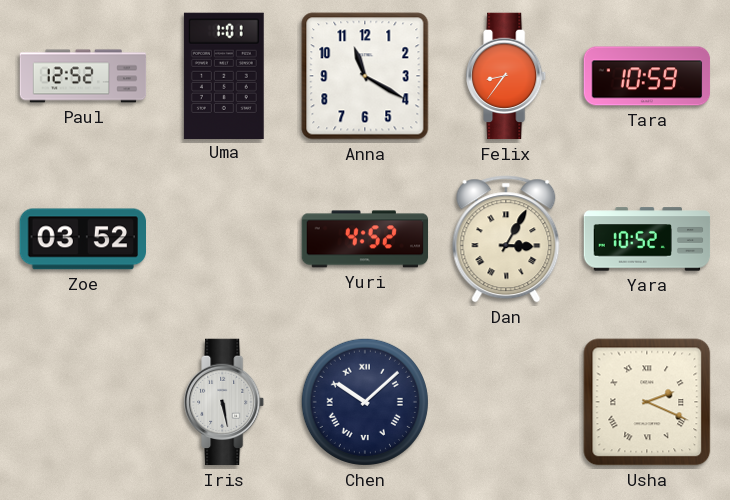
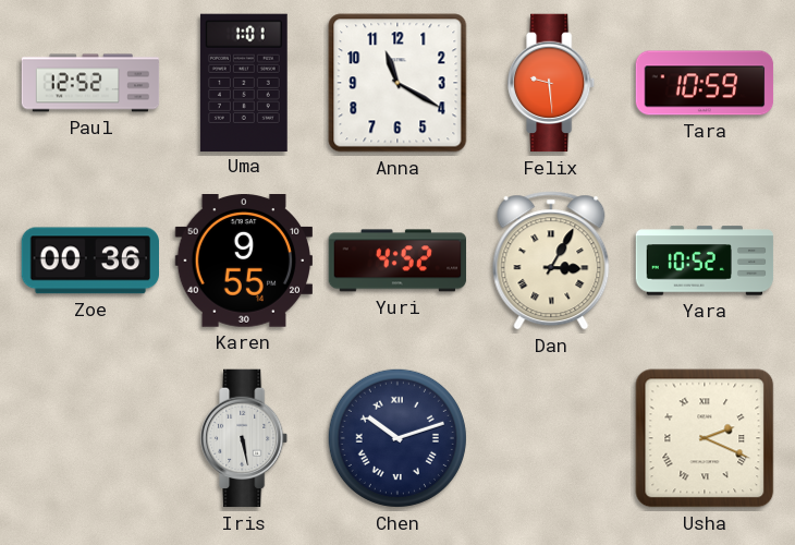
Felix: 8:36 -> 9:29 (552, 83)
Zoe: 03:52 -> 00:36 (89, 261)
Karen: none -> 9:55 (243, 262)
Chen: 10:08 -> 10:12 (397, 438)
